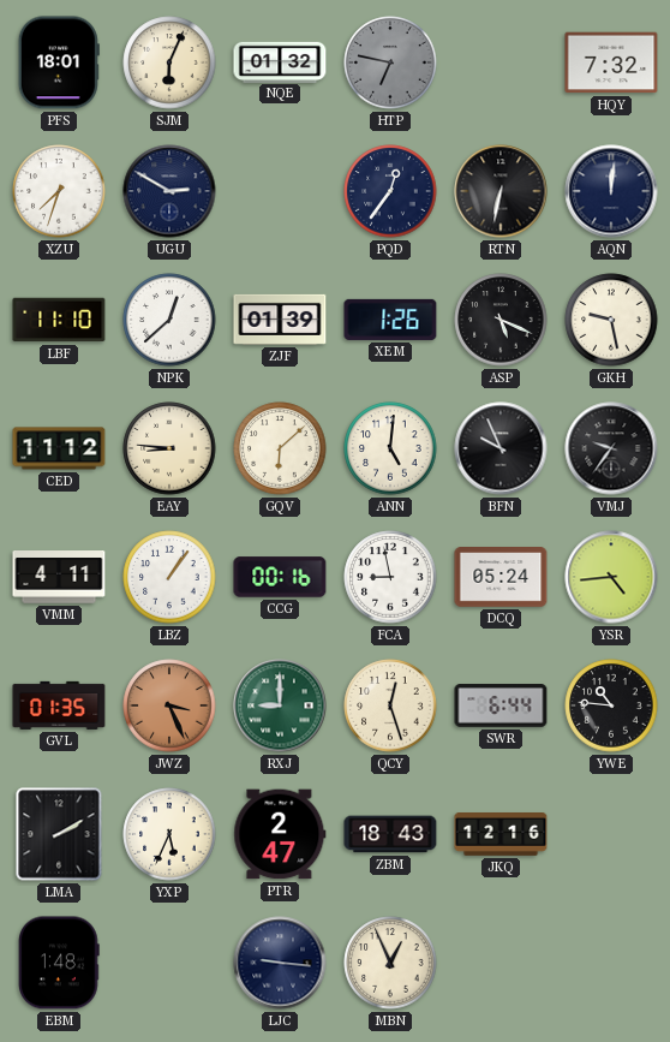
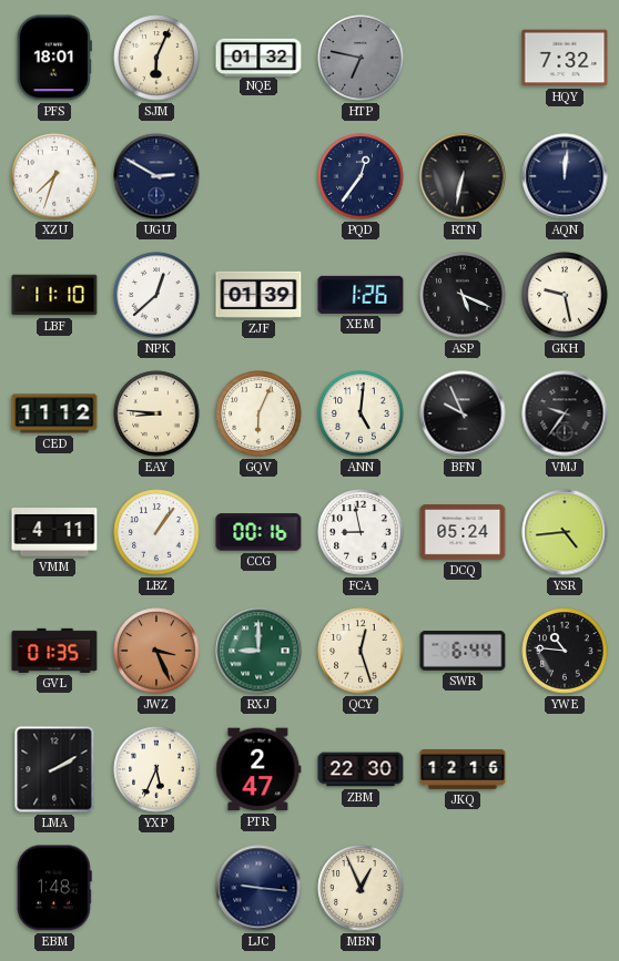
GQV: 6:08 -> 6:04 (258, 413)
ZBM: 18:43 -> 22:30 (361, 769)
